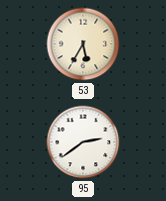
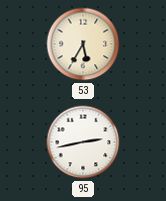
95: 2:39 -> 2:43 (83, 142)
